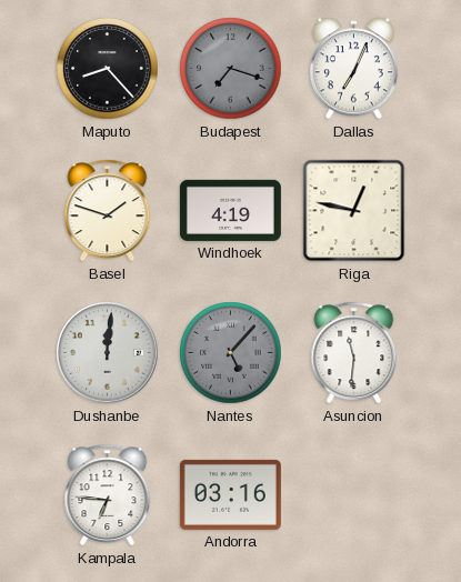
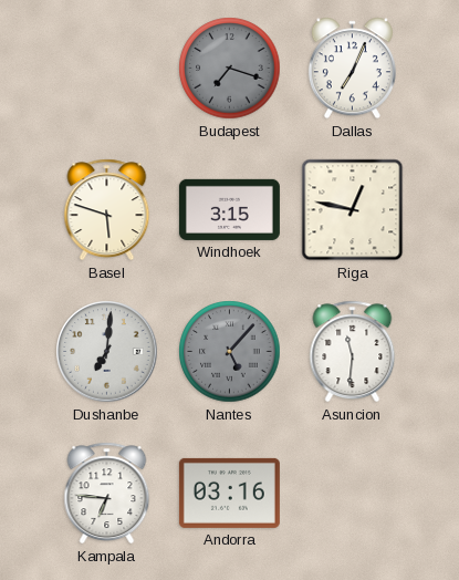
Maputo: 8:23 -> none (108, 69)
Basel: 1:48 -> 5:48 (107, 210)
Windhoek: 4:19 -> 3:15 (229, 209)
Dushanbe: 12:01 -> 7:01 (107, 352)
